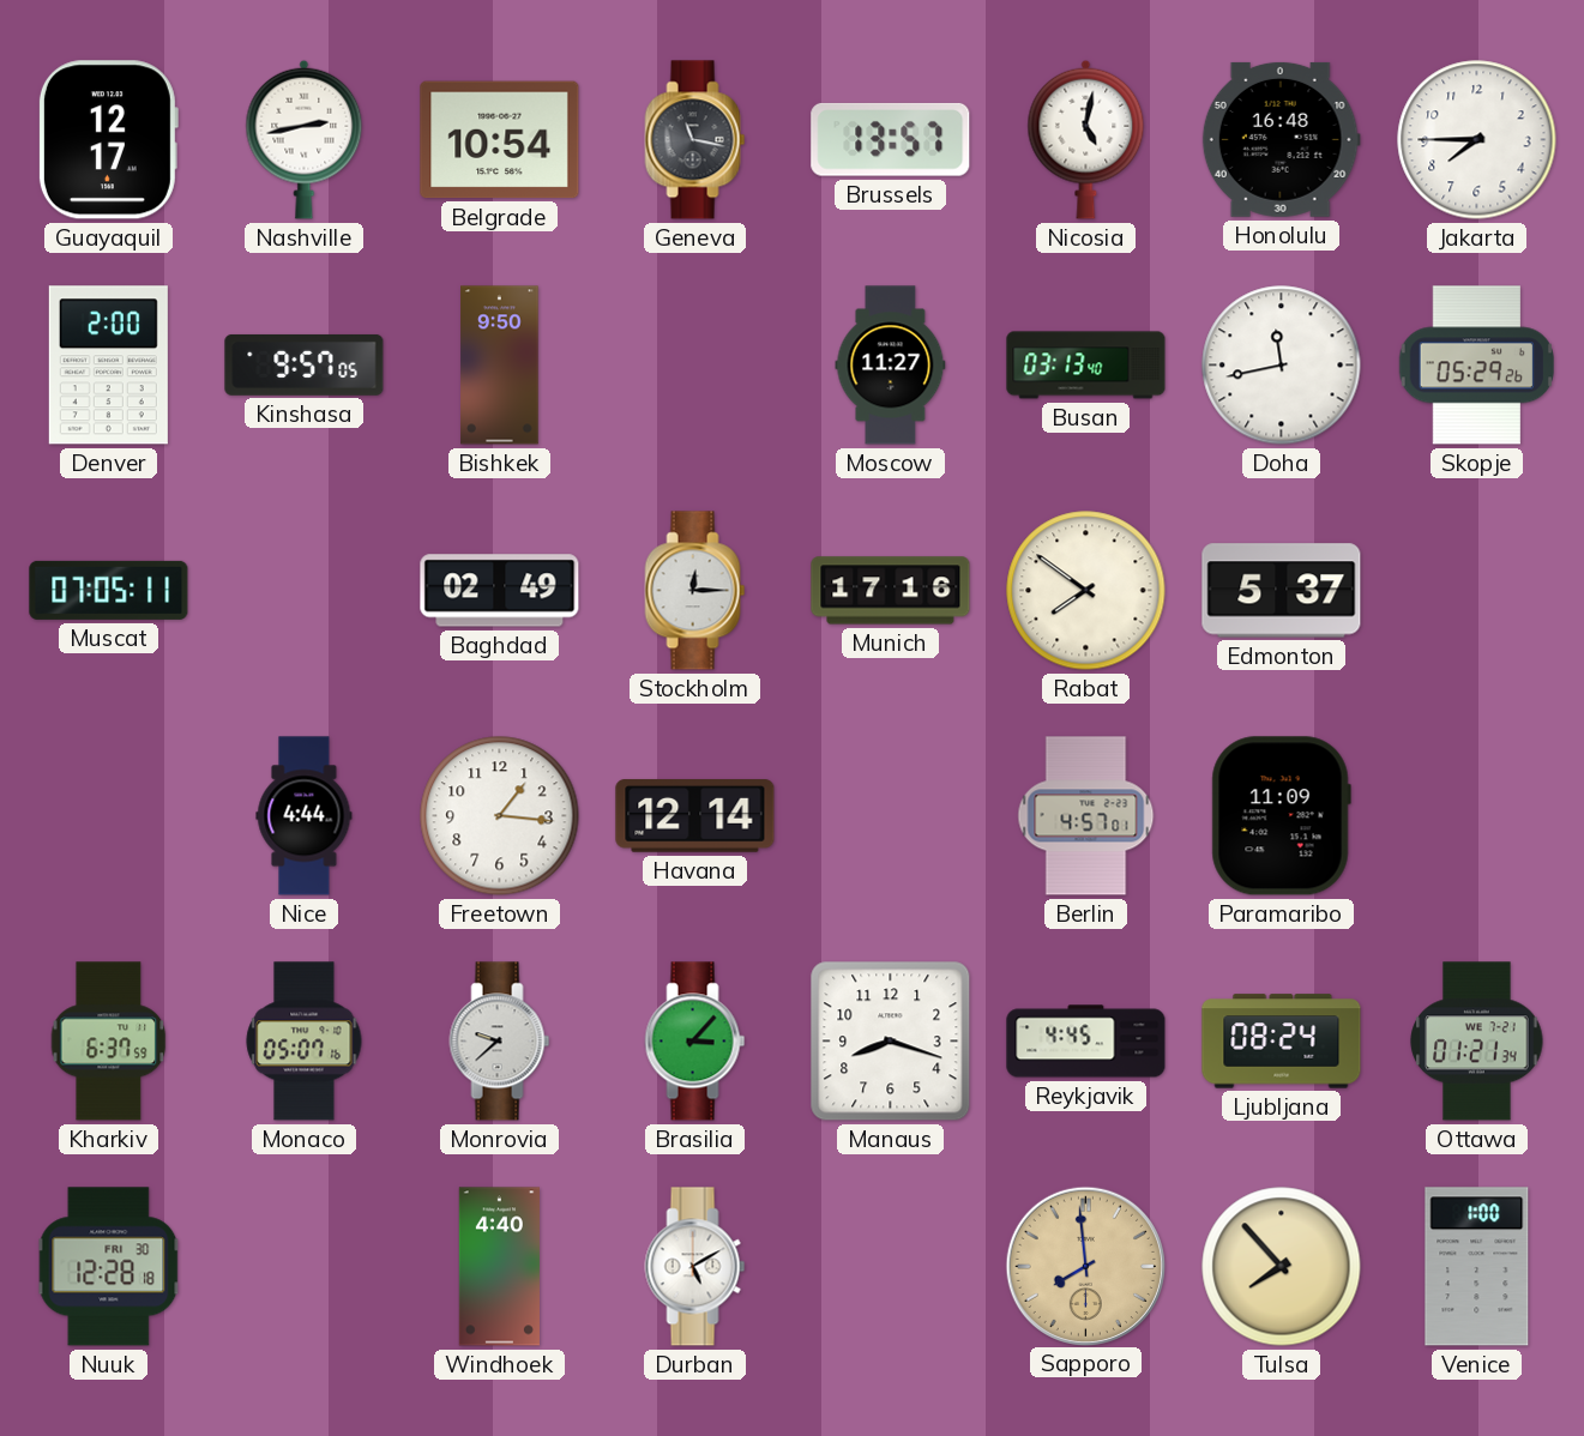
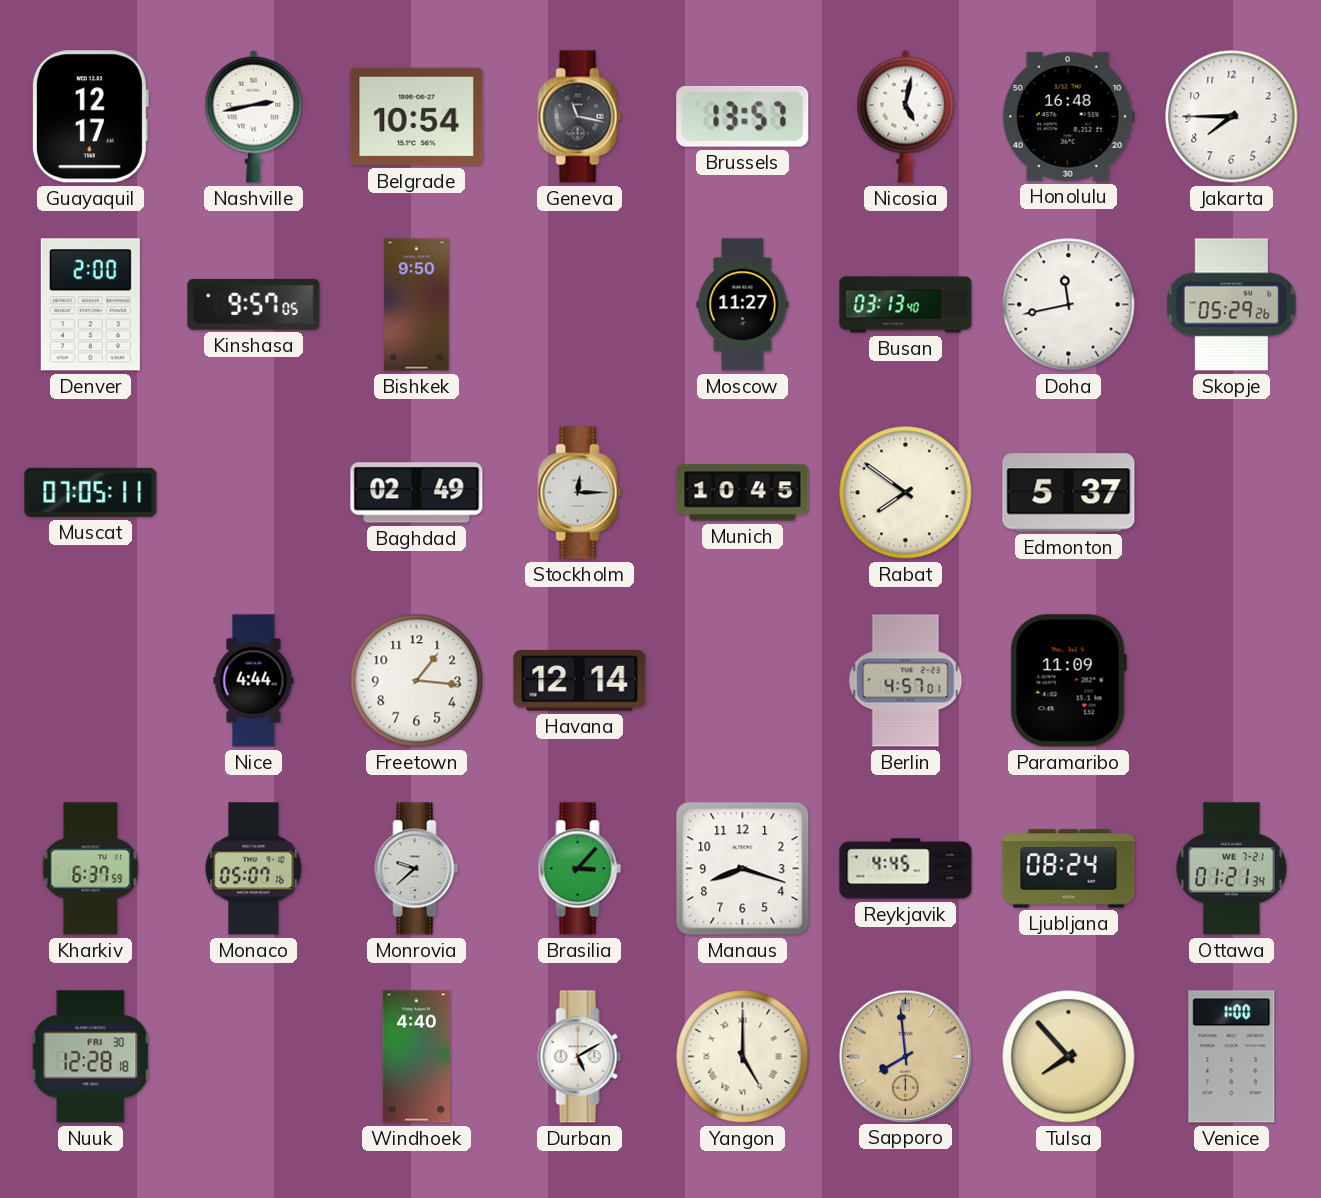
Munich: 17:16 -> 10:45 (743, 493)
Yangon: none -> 5:00 (743, 1057)
